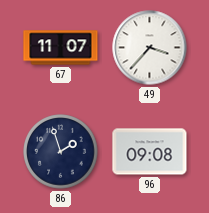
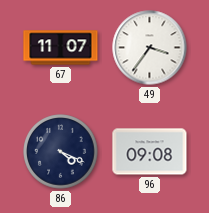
49: 3:37 -> 3:36 (150, 48)
86: 1:57 -> 4:19 (61, 152)
